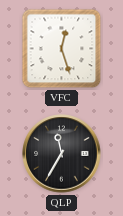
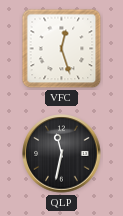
QLP: 11:35 -> 11:32 (62, 154)
